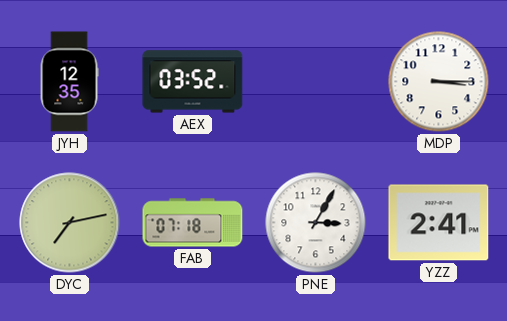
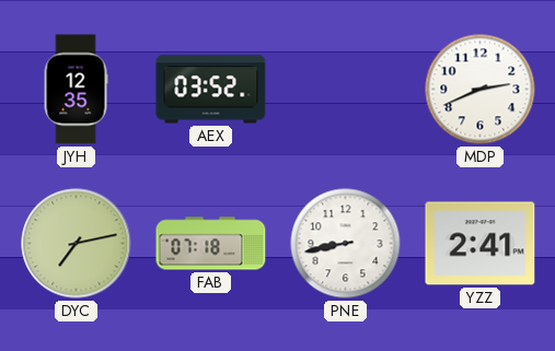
MDP: 3:15 -> 2:41 (481, 90)
PNE: 3:05 -> 8:43 (346, 244)
